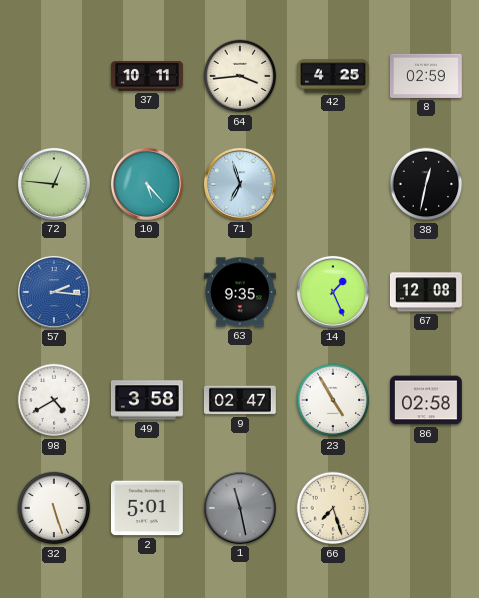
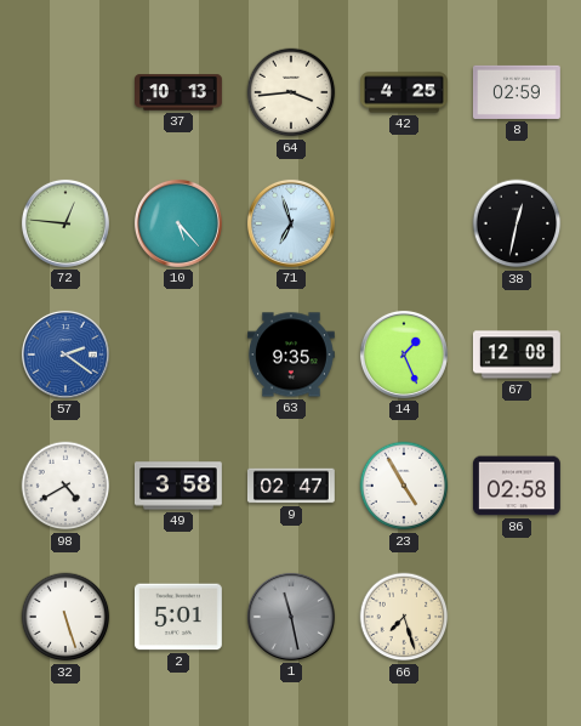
37: 10:11 -> 10:13 (180, 92)
57: 2:16 -> 2:21 (65, 355)
